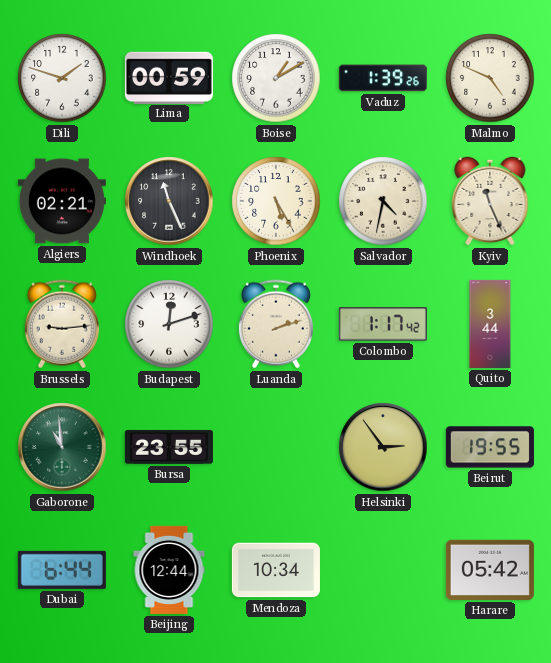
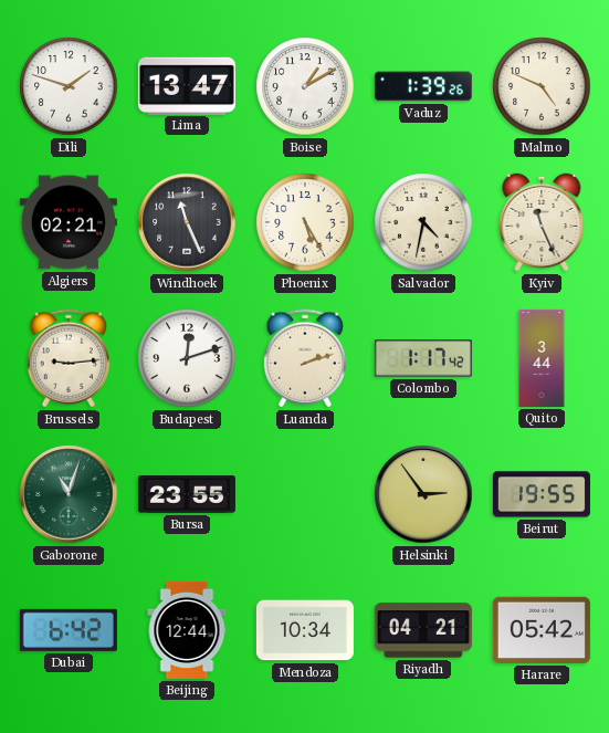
Lima: 00:59 -> 13:47 (187, 85)
Gaborone: 10:59 -> 11:03 (69, 494)
Dubai: 6:44 -> 6:42 (69, 630)
Riyadh: none -> 04:21 (423, 630)
